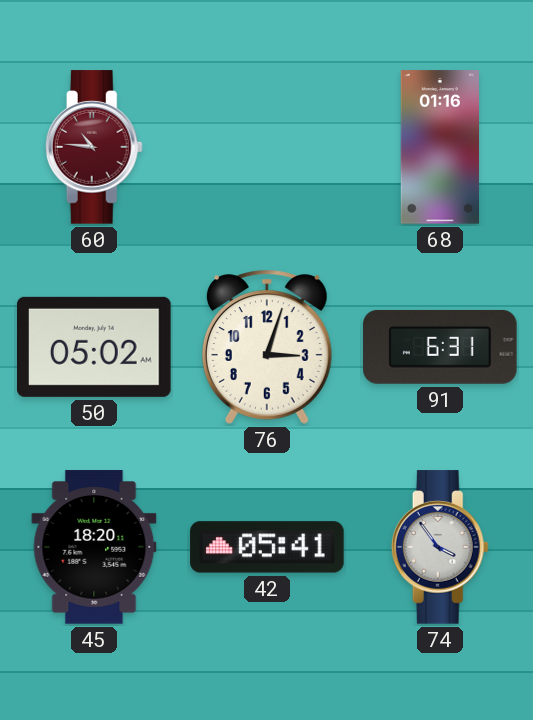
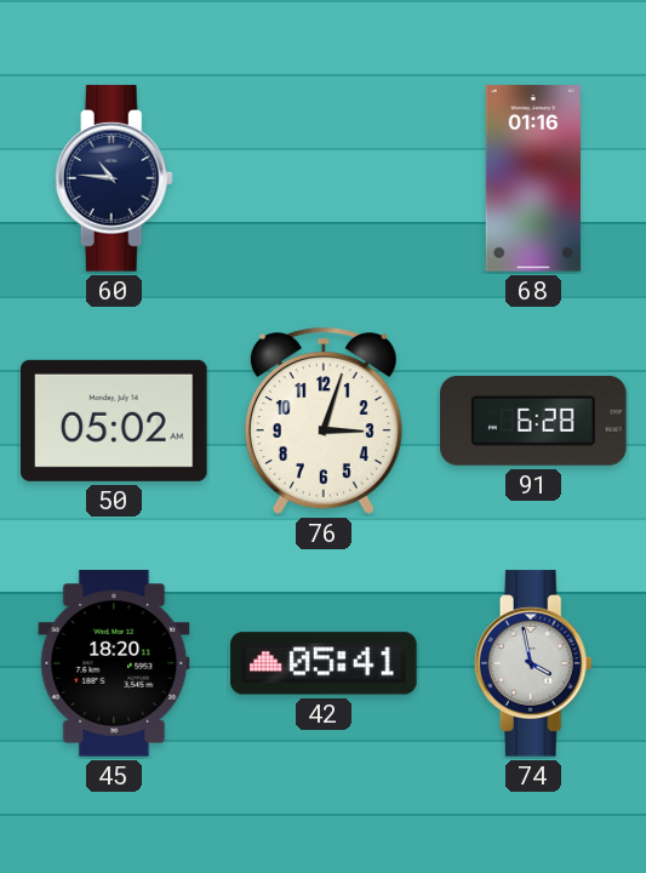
60 dial: burgundy -> navy (114, 178)
91: 6:31 -> 6:28 (533, 421)
74: 3:54 -> 3:58 (533, 663)
